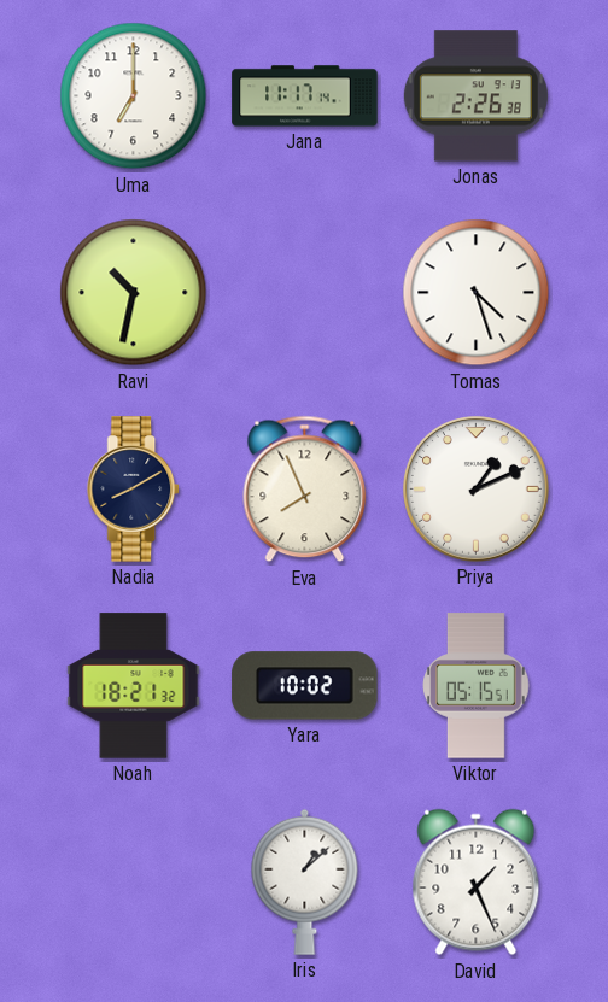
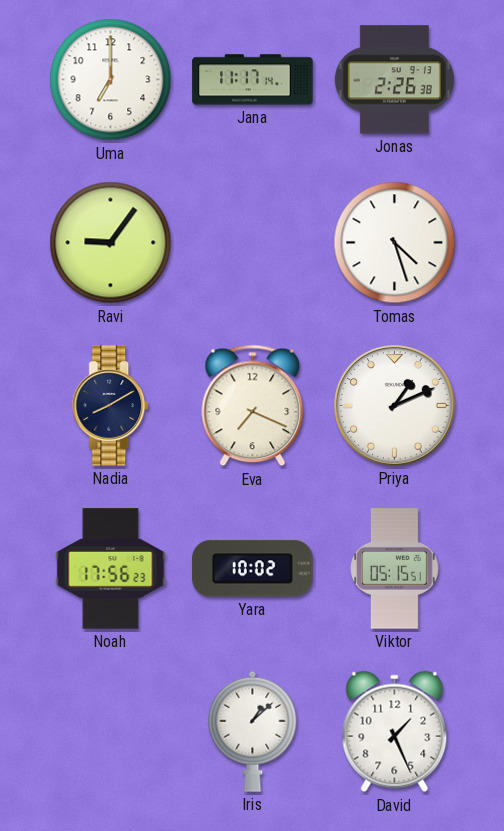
Ravi: 10:32 -> 9:06 (111, 243)
Eva: 7:56 -> 7:19 (253, 406)
Noah: 18:21 -> 17:56 (111, 569)
